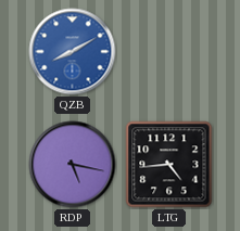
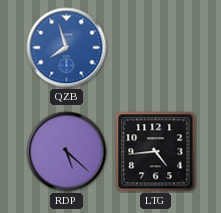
QZB: 8:10 -> 7:57 (67, 48)
RDP: 5:17 -> 5:22 (67, 152)
